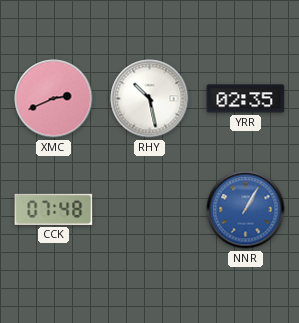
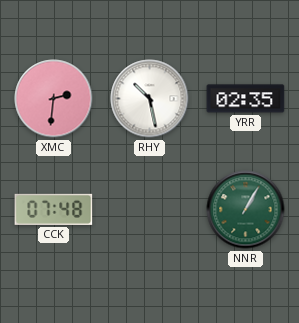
XMC: 2:41 -> 2:31 (54, 99)
NNR dial: blue -> green (246, 210)
